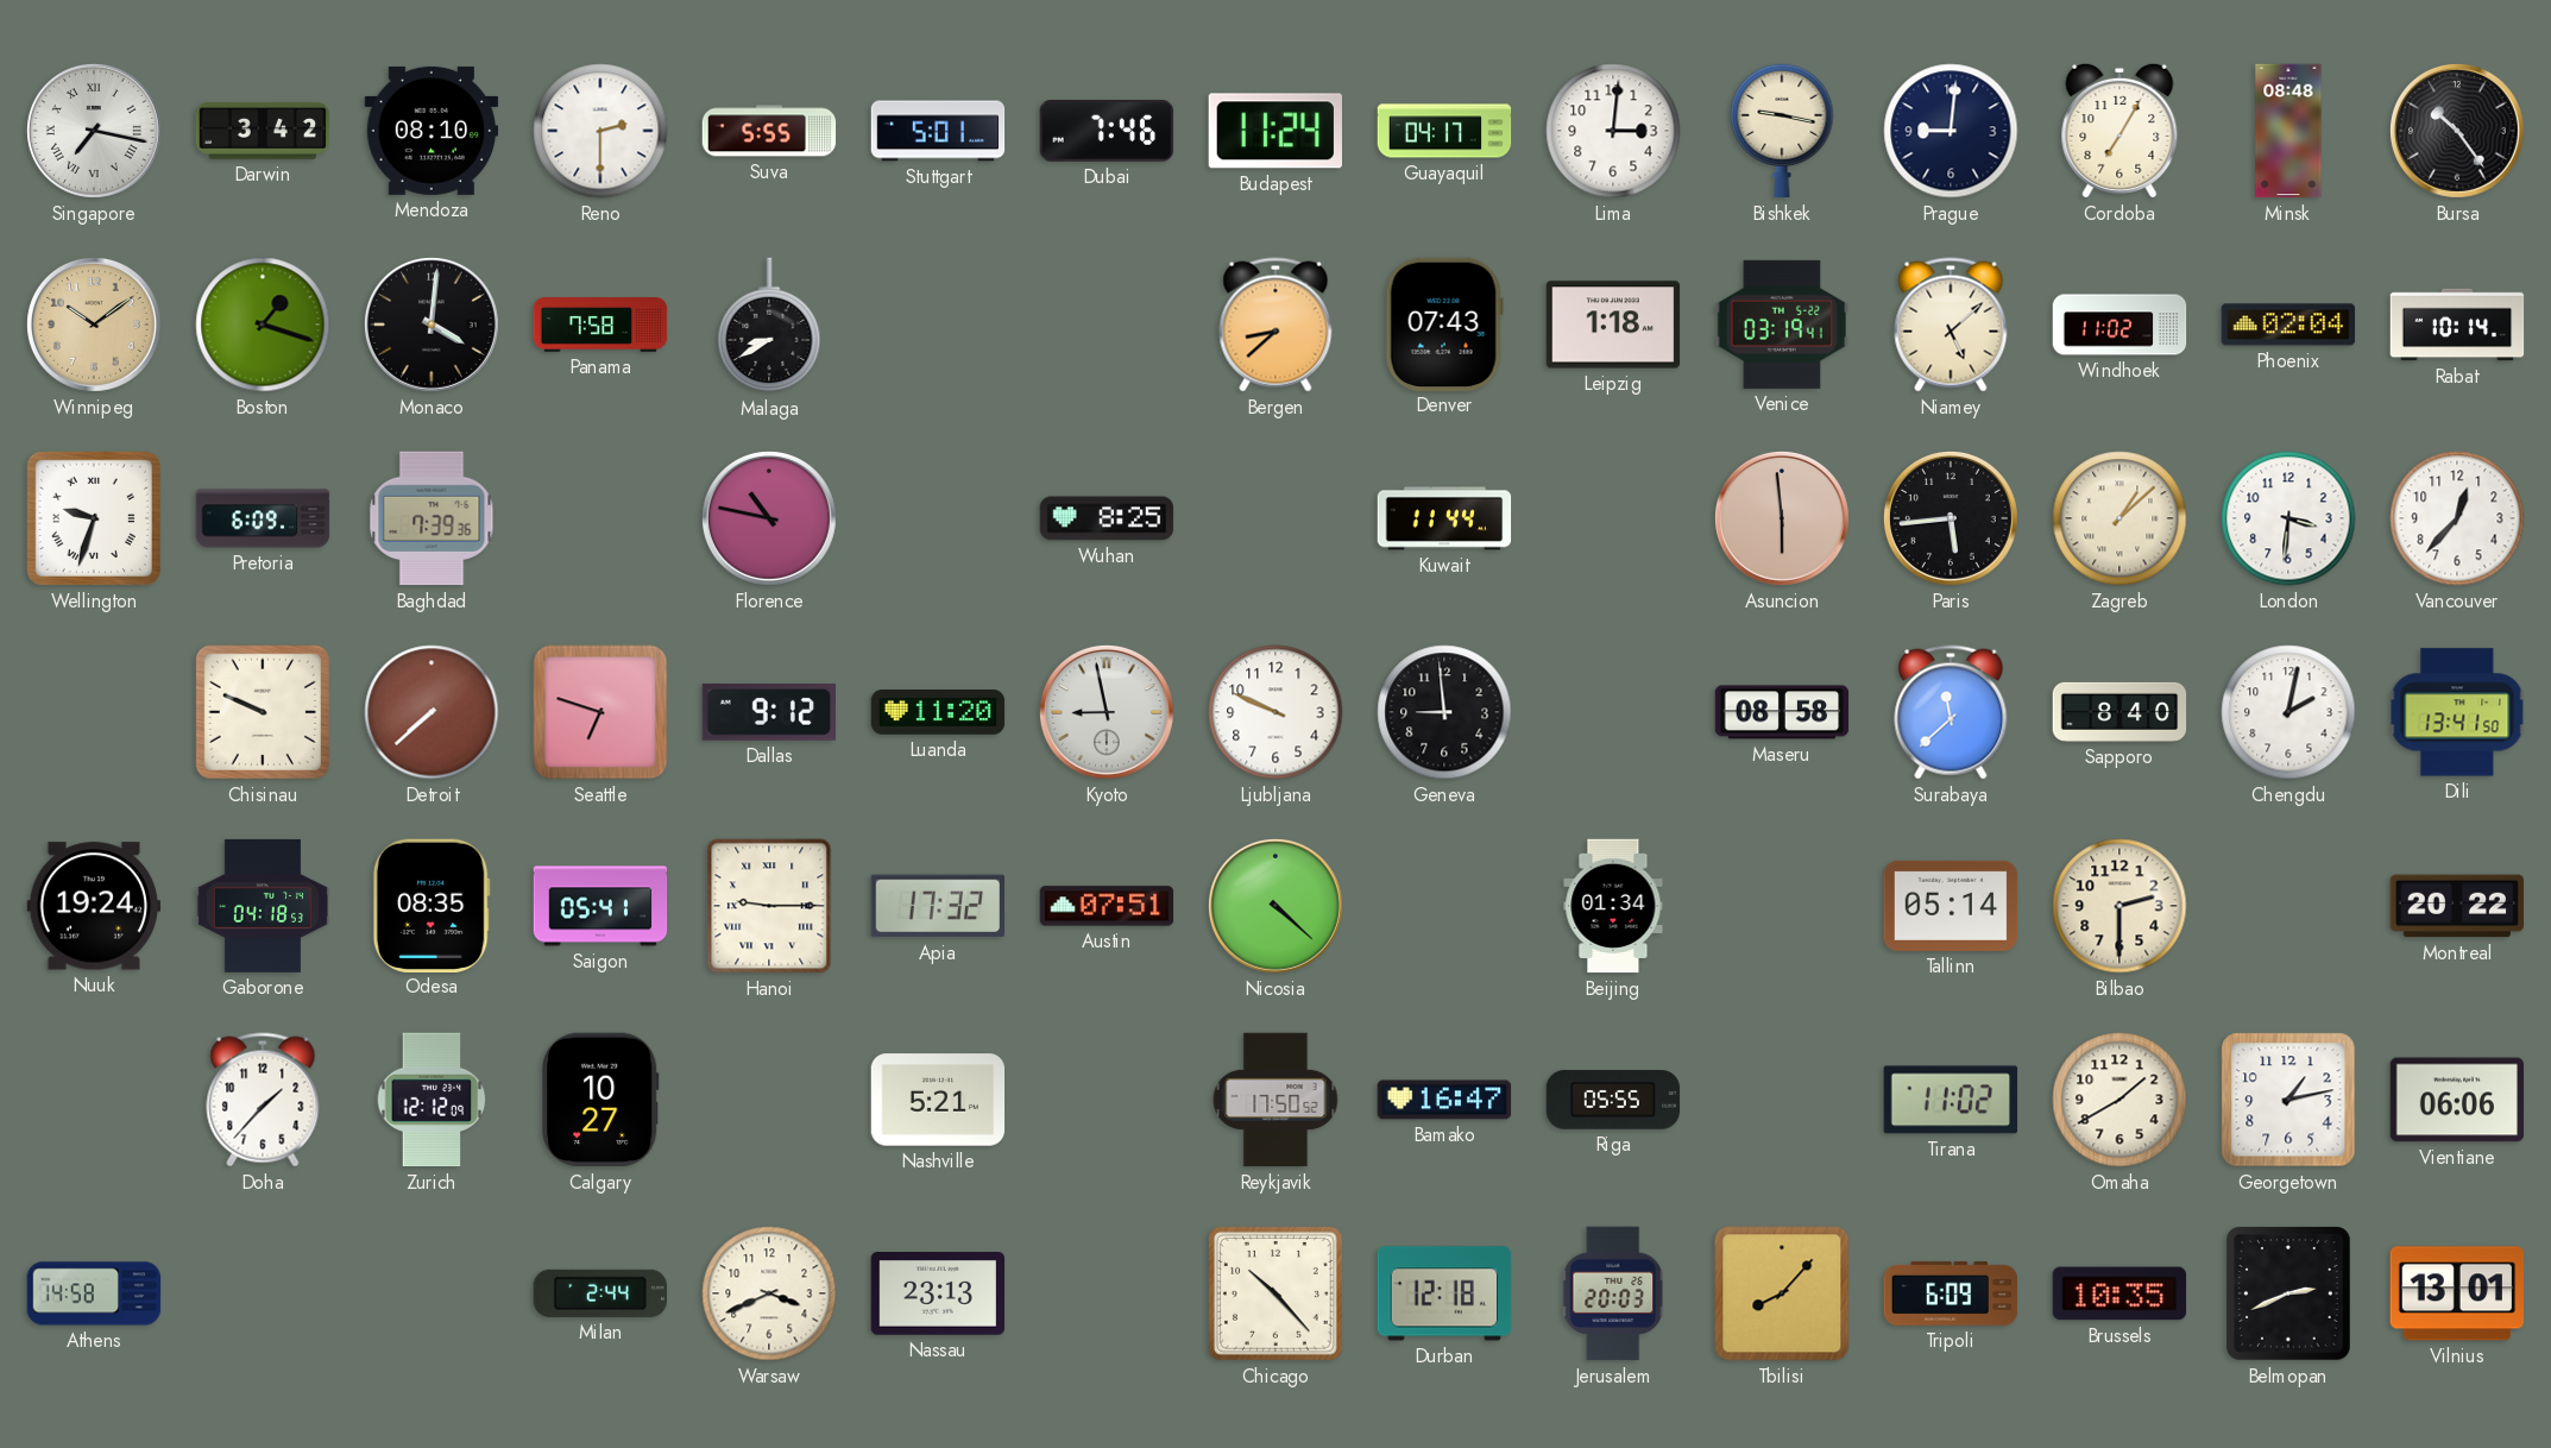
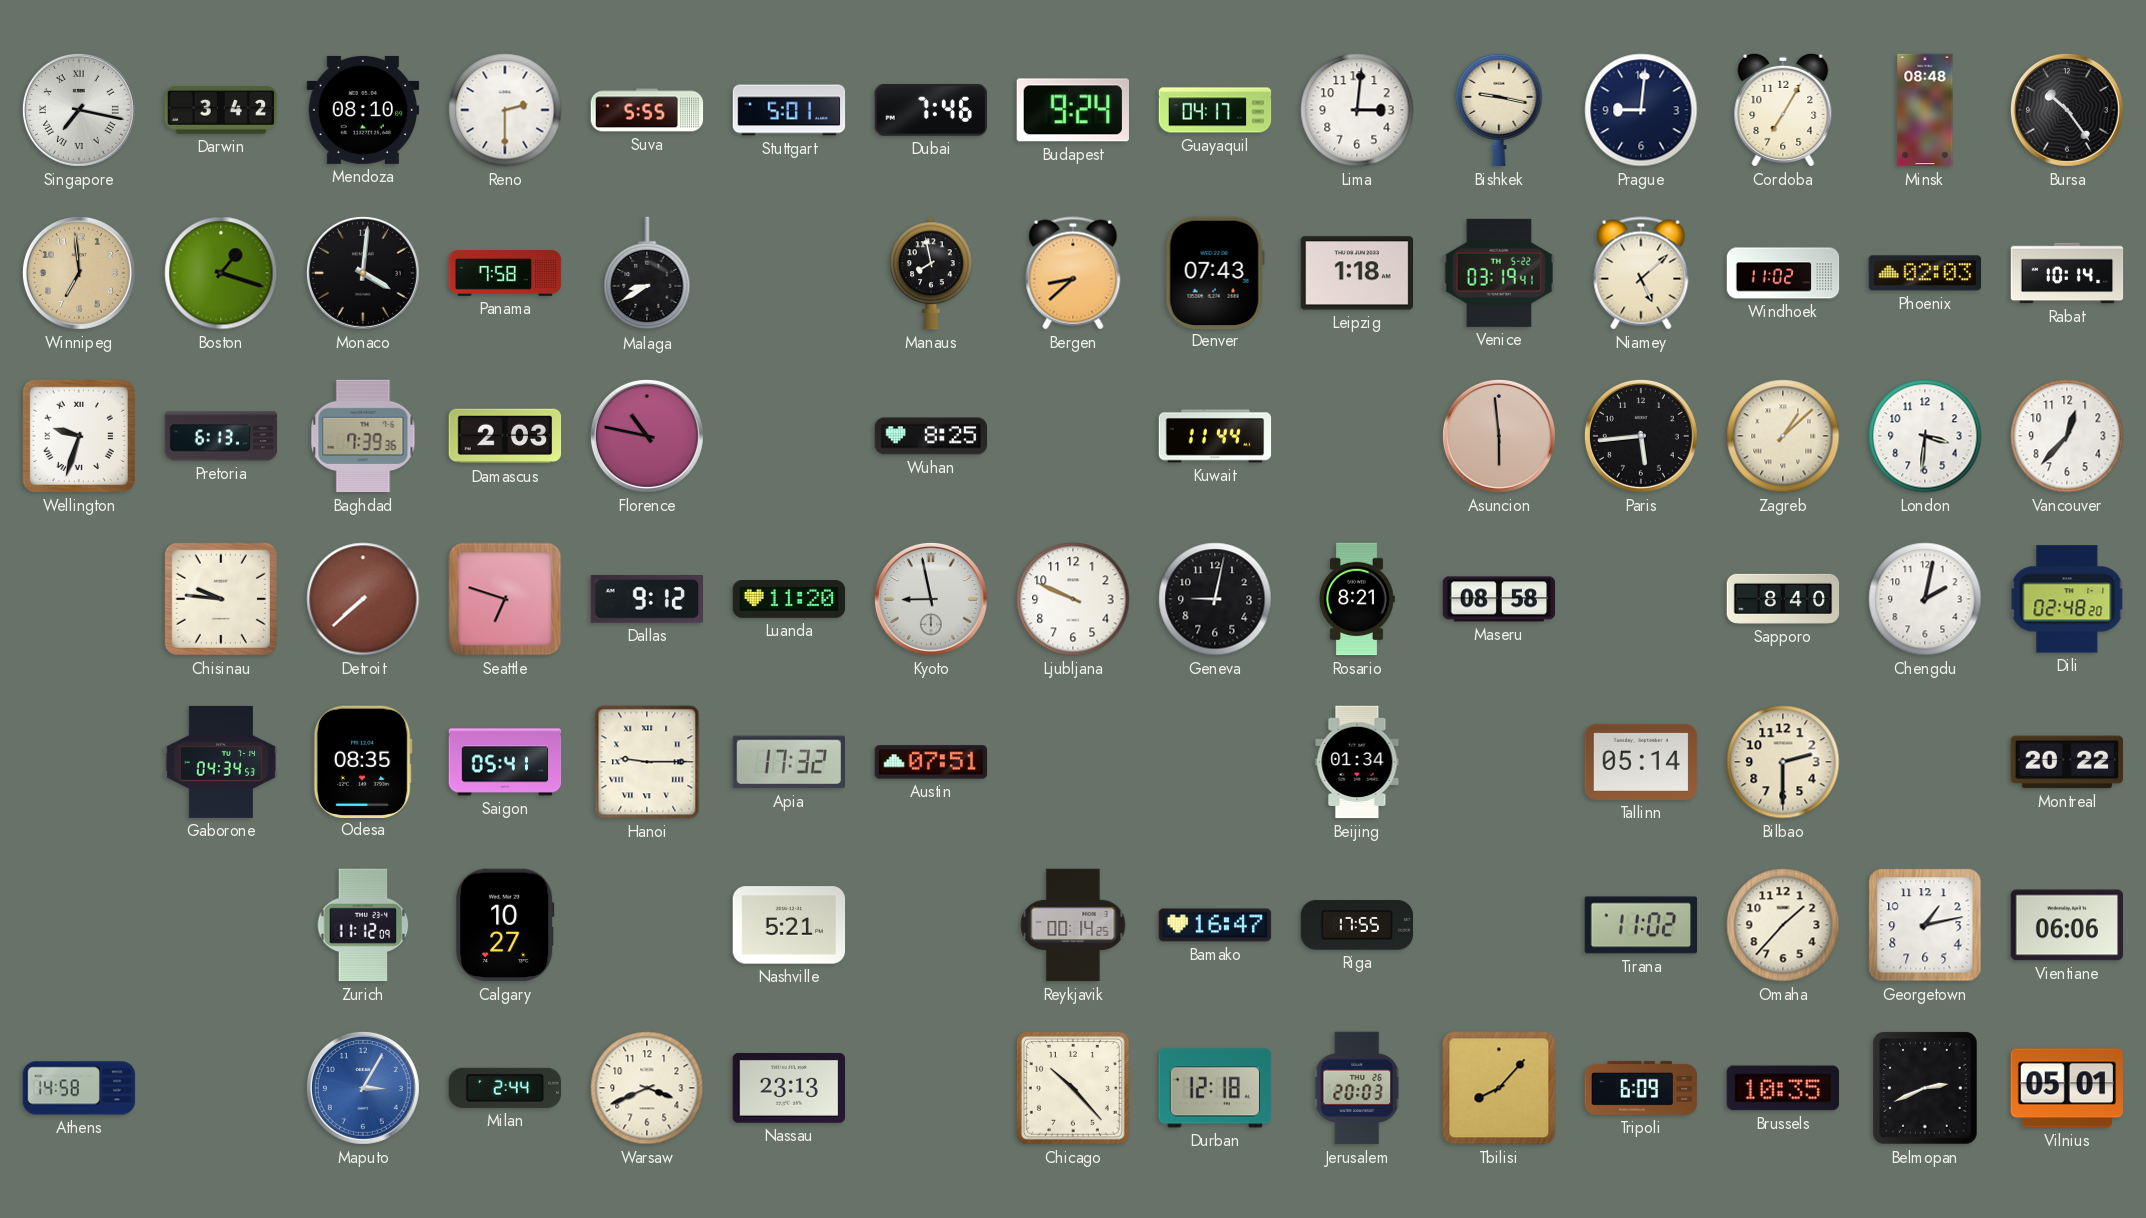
Budapest: 11:24 -> 9:24 (1072, 110)
Winnipeg: 10:09 -> 6:59 (79, 273)
Manaus: none -> 7:58 (931, 273)
Phoenix: 02:04 -> 02:03 (1925, 273)
Pretoria: 6:09 -> 6:13 (221, 436)
Damascus: none -> 2:03 (505, 436)
Chisinau: 9:49 -> 9:46 (221, 599)
Geneva: 8:59 -> 9:02 (1215, 599)
Rosario: none -> 8:21 (1357, 599)
Surabaya: 11:38 -> none (1951, 712)
Dili: 13:41 -> 02:48 (2067, 599)
Nuuk: 19:24 -> none (93, 906)
Gaborone: 04:18 -> 04:34 (221, 762)
Nicosia: 4:22 -> none (1275, 906)
Doha: 1:37 -> none (263, 1100)
Zurich: 12:12 -> 11:12 (363, 925)
Reykjavik: 17:50 -> 00:14 (1073, 925)
Riga: 05:55 -> 17:55 (1357, 925)
Omaha: 1:40 -> 1:37 (1783, 925)
Maputo: none -> 3:05 (363, 1088)
Vilnius: 13:01 -> 05:01 (2067, 1088)
